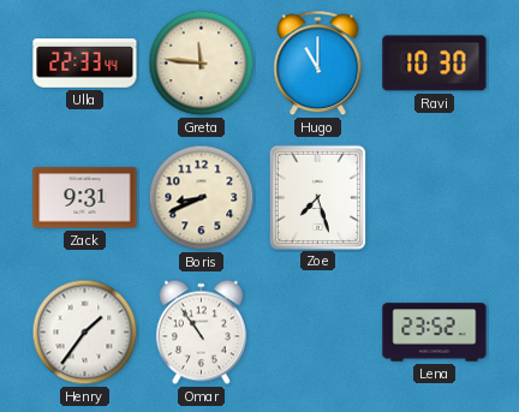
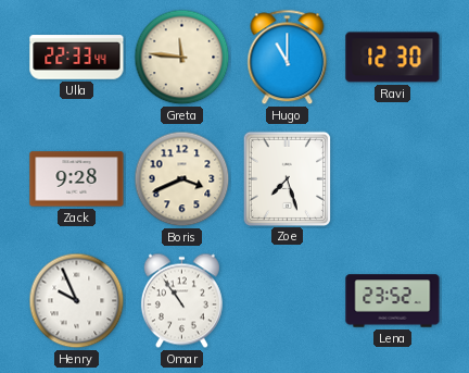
Ravi: 10:30 -> 12:30 (393, 58)
Zack: 9:31 -> 9:28 (77, 179)
Boris: 8:41 -> 3:41 (182, 179)
Henry: 1:36 -> 9:56 (77, 301)
